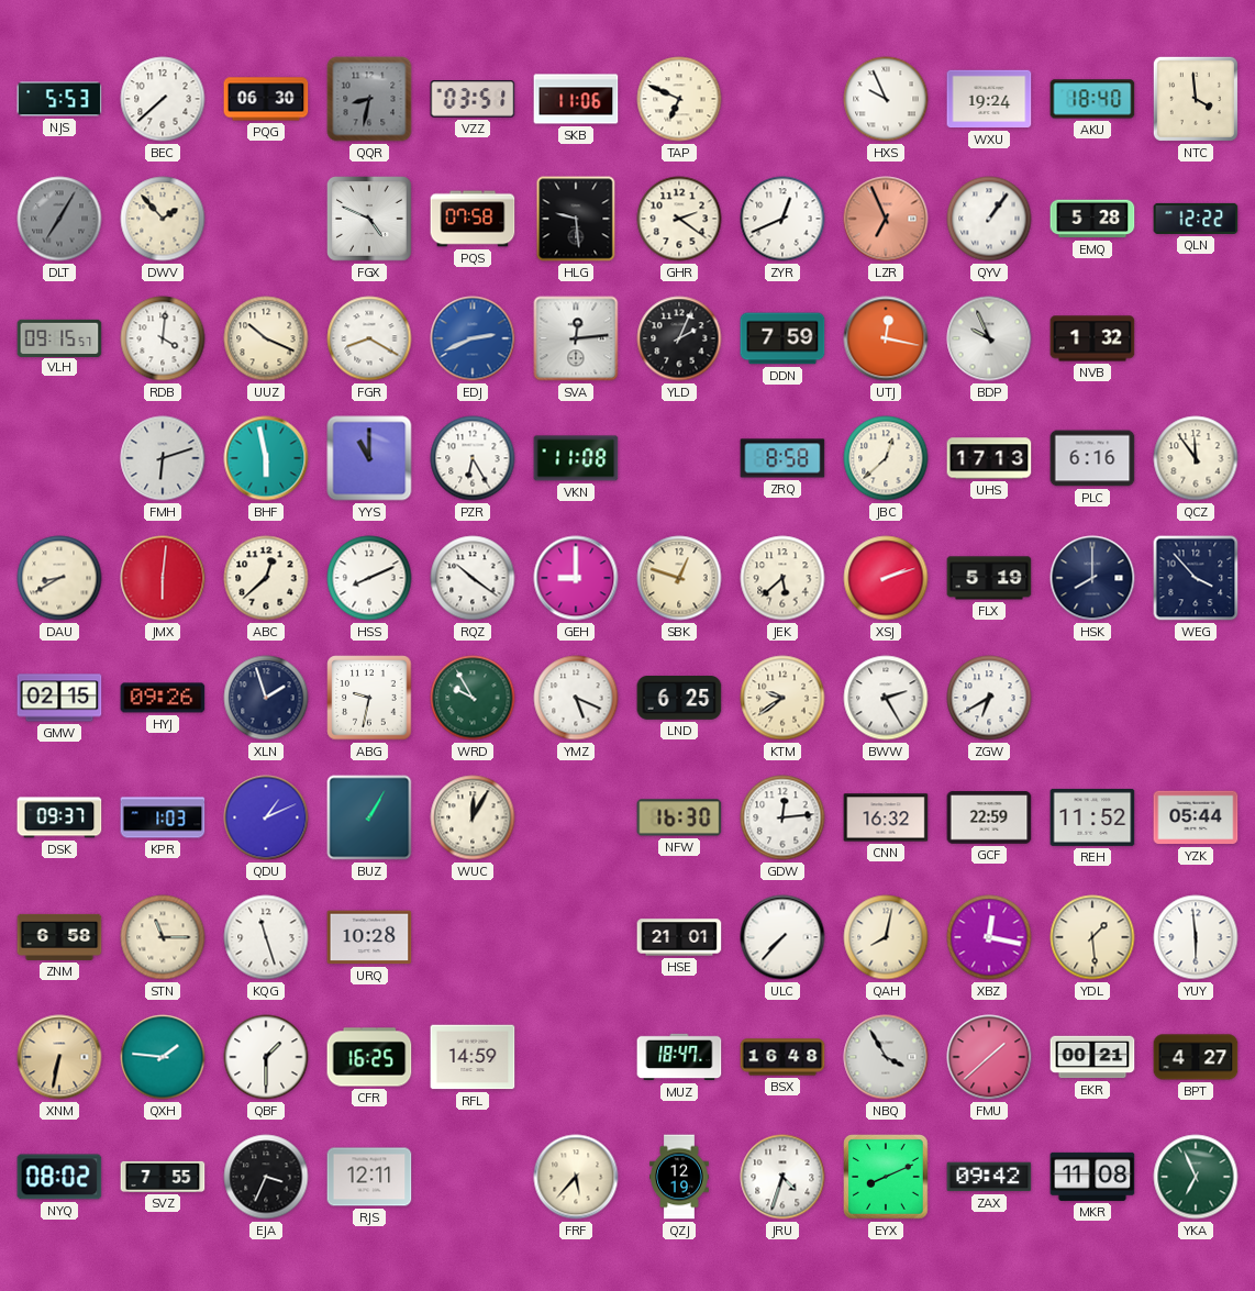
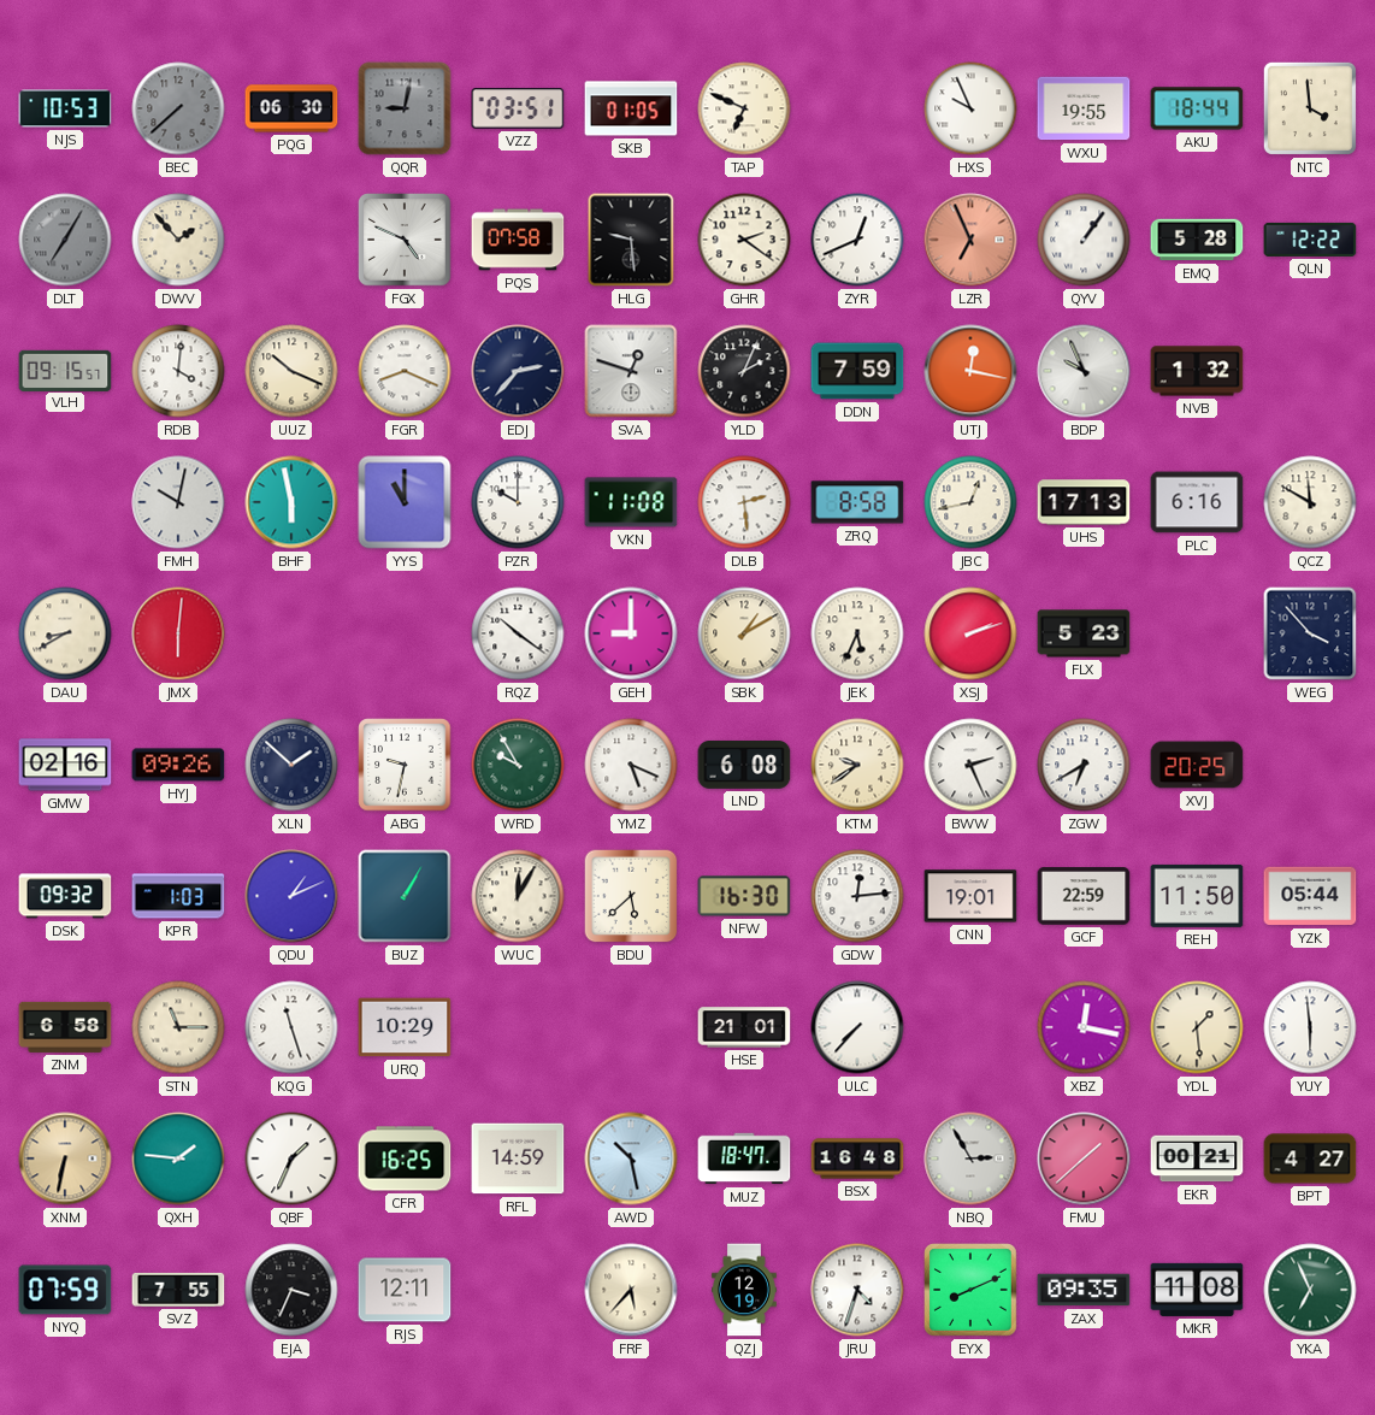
NJS: 5:53 -> 10:53 (65, 108)
BEC dial: white -> grey (178, 108)
QQR: 8:32 -> 9:02 (405, 108)
SKB: 11:06 -> 01:05 (631, 108)
WXU: 19:24 -> 19:55 (1084, 108)
AKU: 18:40 -> 18:44 (1197, 108)
FGR: 8:20 -> 8:19 (405, 371)
EDJ: 2:41 -> 2:37 (518, 371)
EDJ dial: blue -> navy (518, 371)
SVA: 12:14 -> 12:48 (631, 371)
FMH: 6:12 -> 10:02 (178, 502)
PZR: 6:25 -> 10:00 (518, 502)
DLB: none -> 2:29 (744, 502)
JBC: 12:38 -> 12:43 (970, 502)
QCZ: 11:54 -> 11:50 (1310, 502)
ABC: 12:38 -> none (266, 578)
HSS: 8:11 -> none (369, 578)
SBK: 12:48 -> 1:10 (744, 633)
JEK: 5:38 -> 5:34 (857, 633)
FLX: 5:19 -> 5:23 (1084, 633)
HSK: 8:00 -> none (1092, 578)
GMW: 02:15 -> 02:16 (65, 765)
XLN: 1:57 -> 1:52 (291, 765)
LND: 6:25 -> 6:08 (744, 765)
BWW: 2:25 -> 2:26 (970, 765)
XVJ: none -> 20:25 (1197, 765)
DSK: 09:37 -> 09:32 (65, 896)
BDU: none -> 5:38 (631, 896)
CNN: 16:32 -> 19:01 (970, 896)
REH: 11:52 -> 11:50 (1197, 896)
URQ: 10:28 -> 10:29 (405, 1027)
QAH: 8:02 -> none (886, 937)
QBF: 1:30 -> 1:34 (291, 1158)
AWD: none -> 10:28 (631, 1158)
NBQ: 3:55 -> 2:55 (970, 1158)
NYQ: 08:02 -> 07:59 (65, 1290)
ZAX: 09:42 -> 09:35 (1084, 1290)
